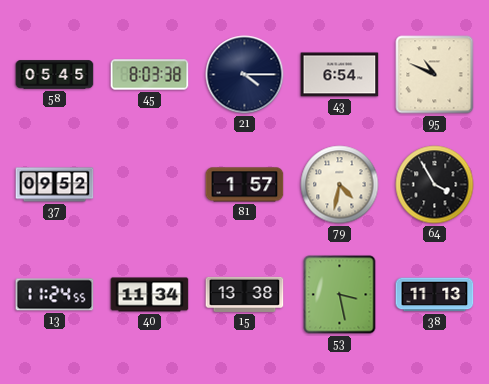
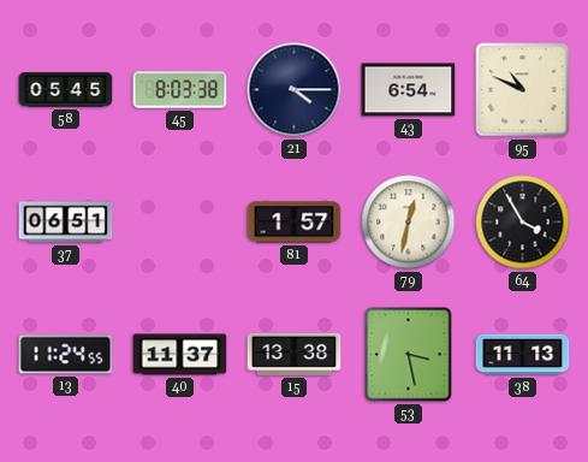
37: 09:52 -> 06:51 (66, 223)
79: 4:32 -> 12:32 (409, 223)
40: 11:34 -> 11:37 (180, 355)
